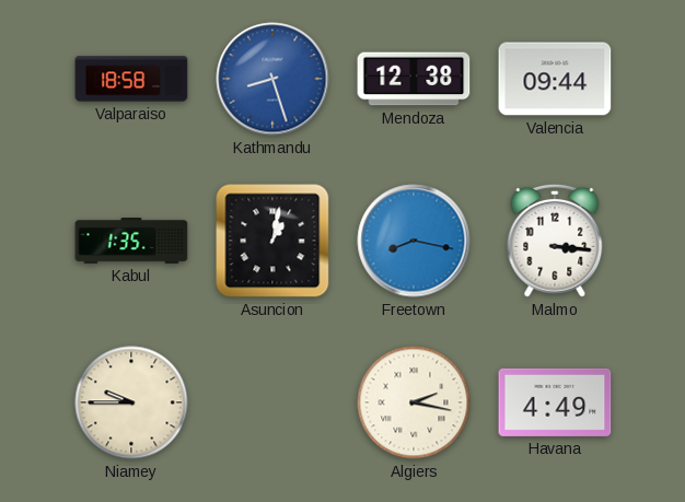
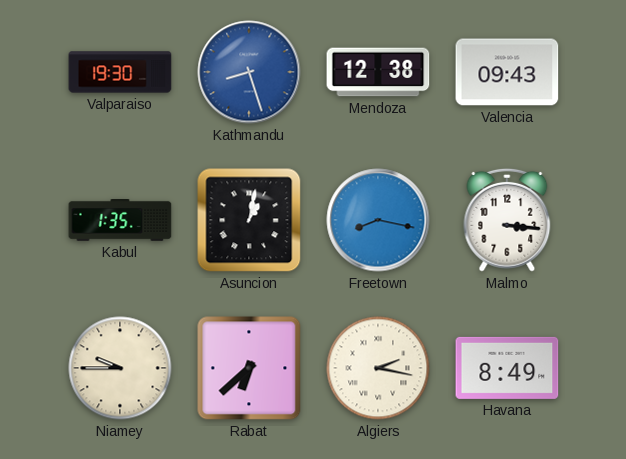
Valparaiso: 18:58 -> 19:30 (120, 72)
Valencia: 09:44 -> 09:43 (507, 72)
Rabat: none -> 6:38 (249, 368)
Havana: 4:49 -> 8:49 (507, 368)
